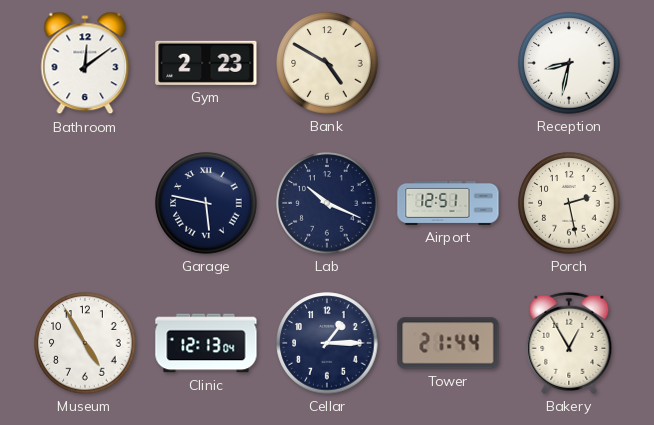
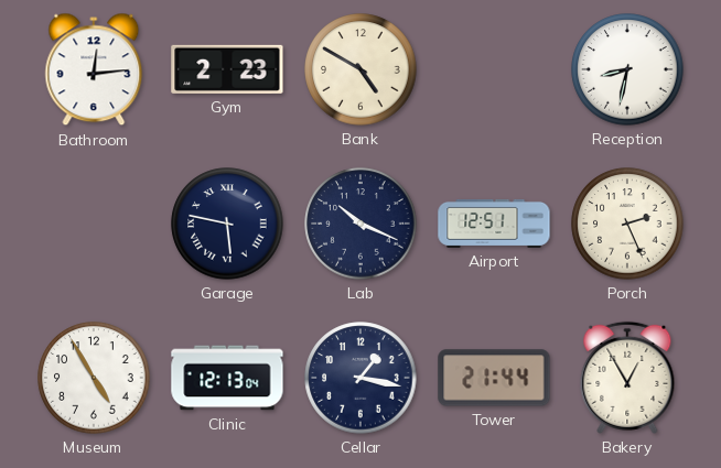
Bathroom: 12:09 -> 12:14 (94, 69)
Porch: 2:28 -> 2:26 (627, 224)
Cellar: 1:15 -> 1:17 (360, 378)
